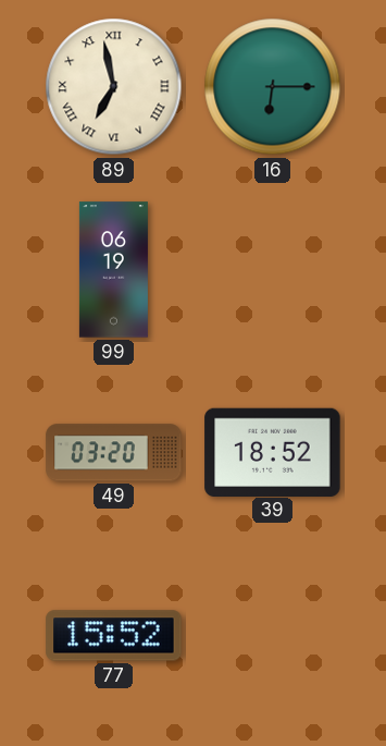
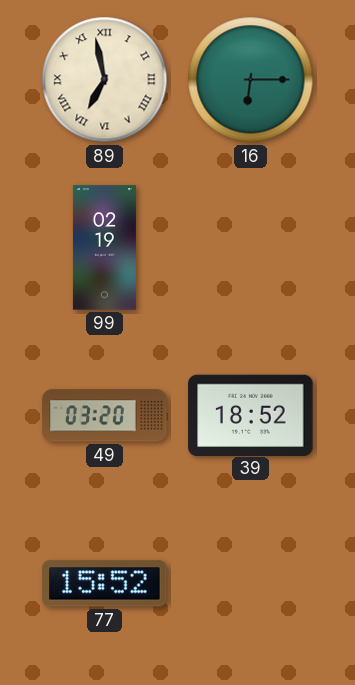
99: 06:19 -> 02:19 (104, 248)
